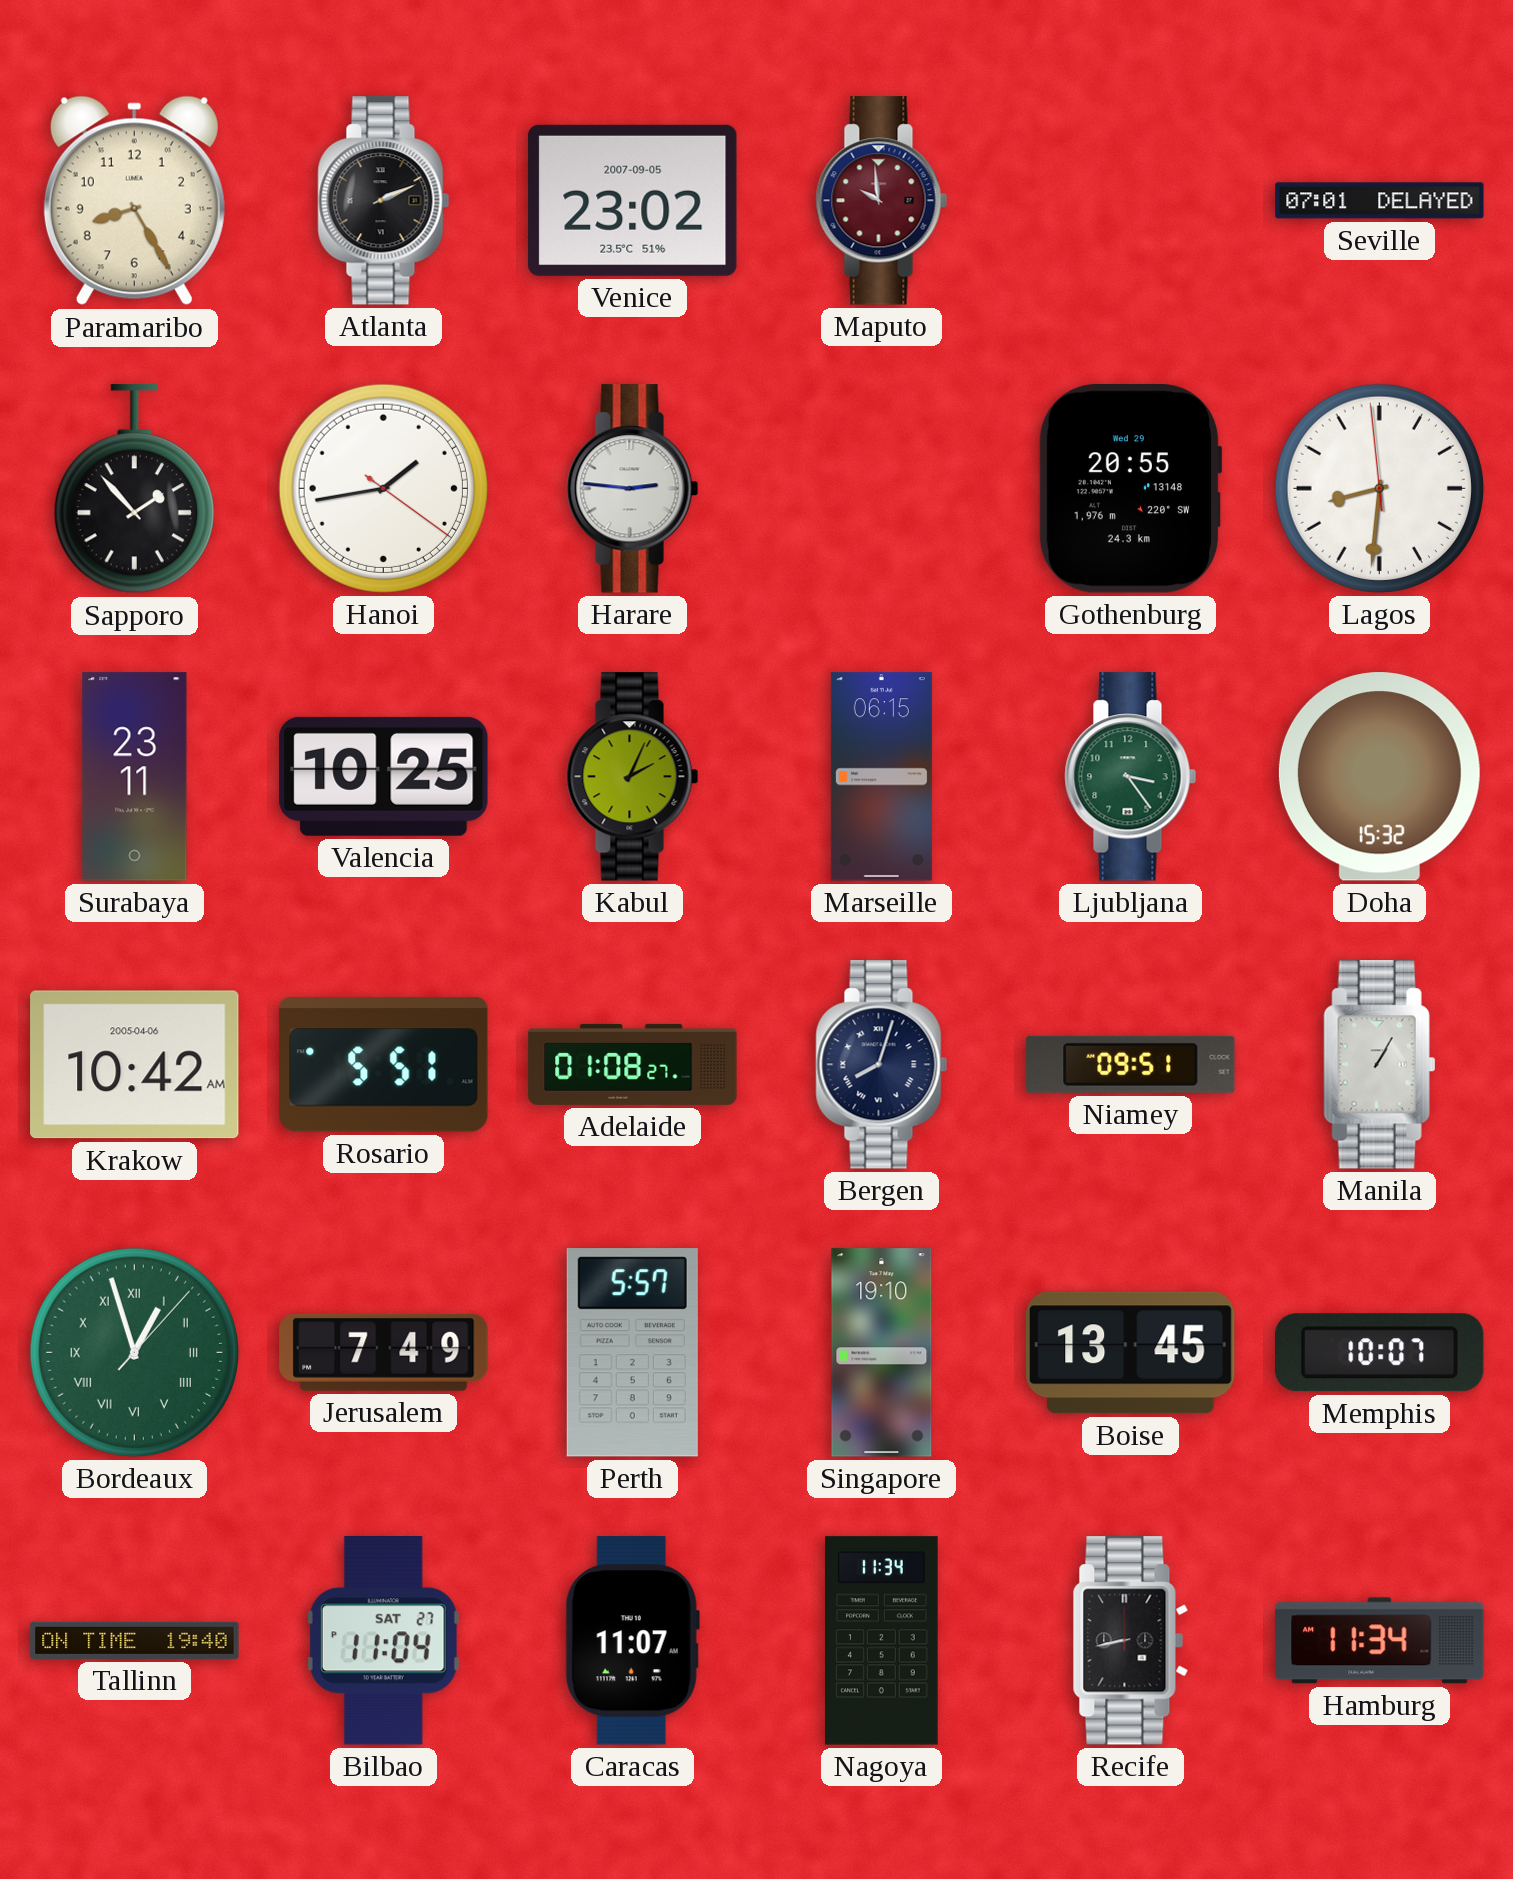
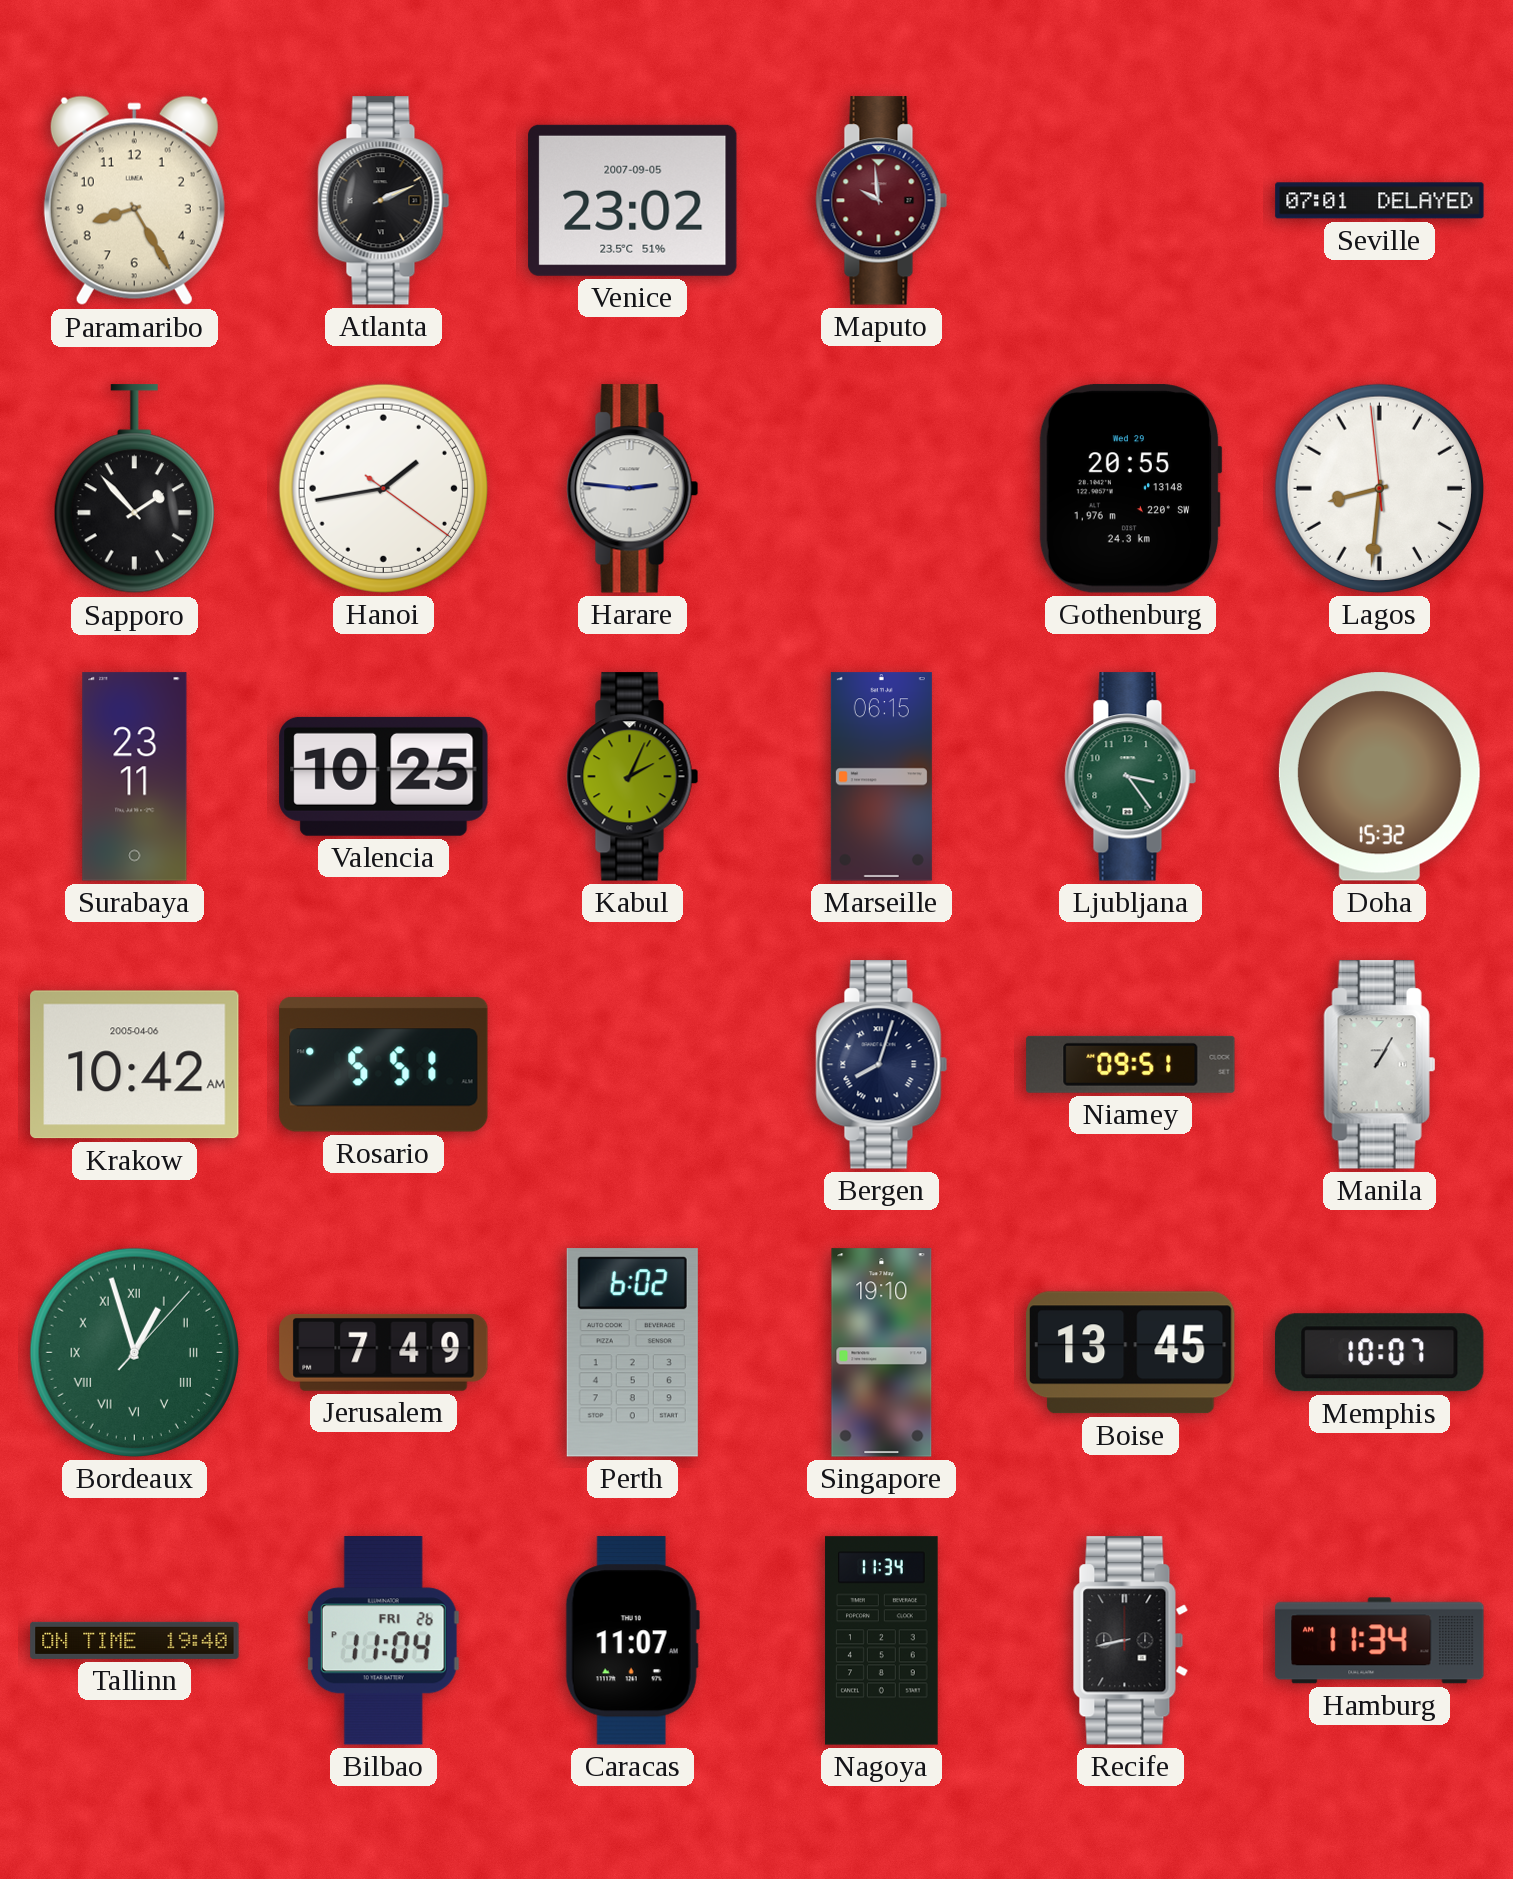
Adelaide: 01:08 -> none (633, 1064)
Perth: 5:57 -> 6:02 (632, 1353)
Bilbao date: SAT 27 -> FRI 26 (383, 1641)
